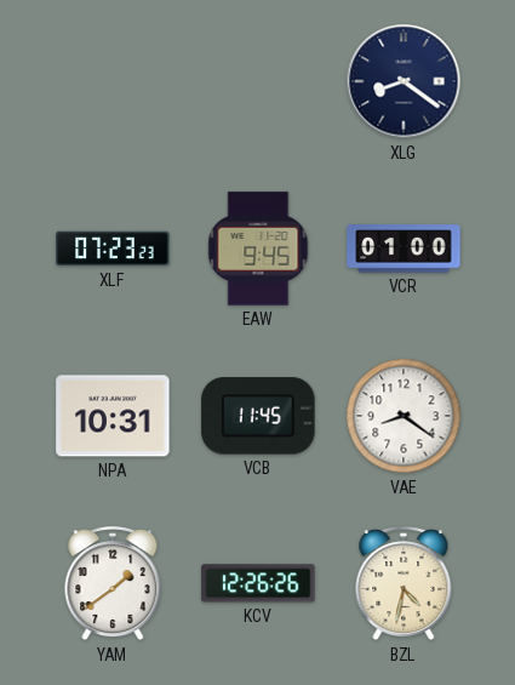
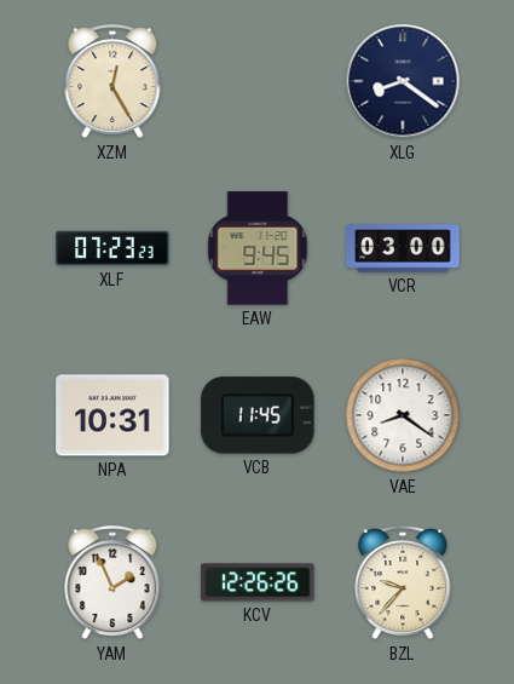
XZM: none -> 12:25 (112, 82)
VCR: 01:00 -> 03:00 (403, 248)
YAM: 1:39 -> 1:56 (112, 584)
BZL: 4:32 -> 9:37 (403, 584)
